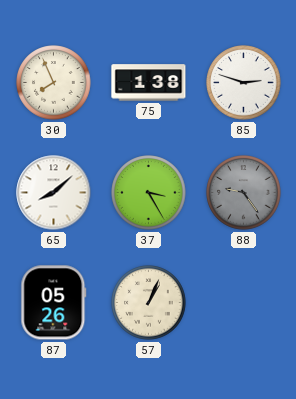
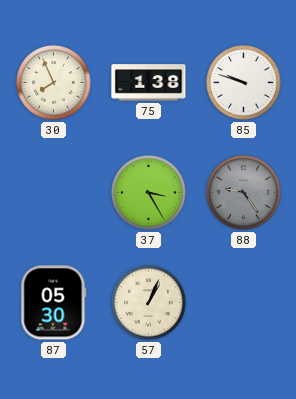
85: 2:48 -> 9:48 (244, 83)
65: 8:08 -> none (54, 193)
87: 05:26 -> 05:30 (54, 303)
